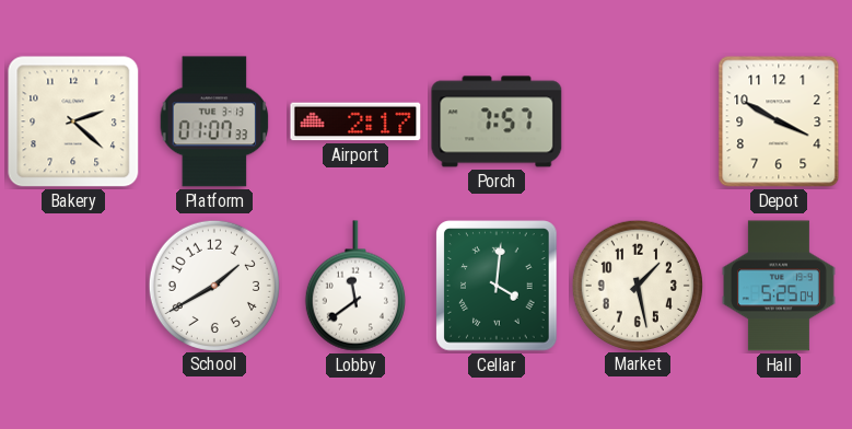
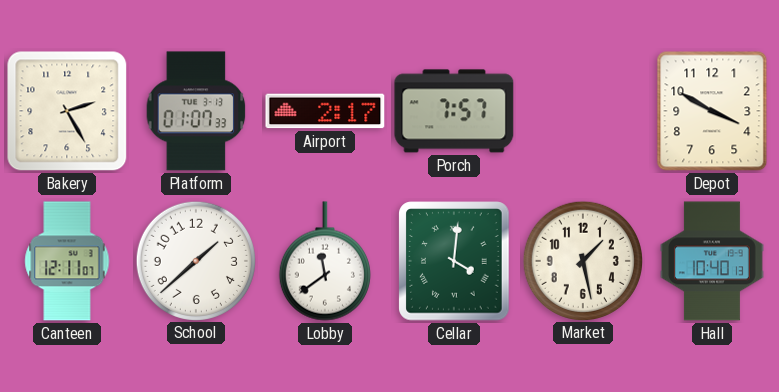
Bakery: 2:22 -> 2:25 (67, 111)
Canteen: none -> 12:11 (67, 261)
School: 1:40 -> 1:38 (195, 260)
Hall: 5:25 -> 10:40 (712, 261)
